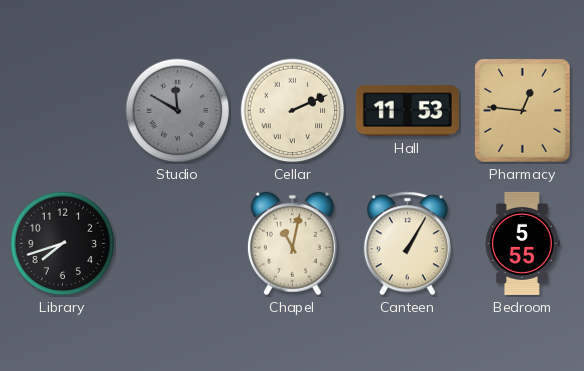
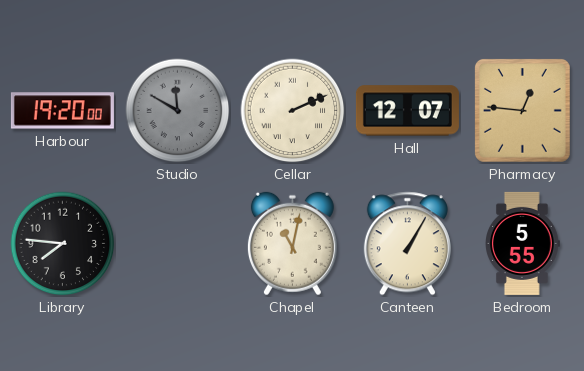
Harbour: none -> 19:20 (62, 111)
Hall: 11:53 -> 12:07 (407, 111)
Library: 7:42 -> 7:46 (63, 244)
